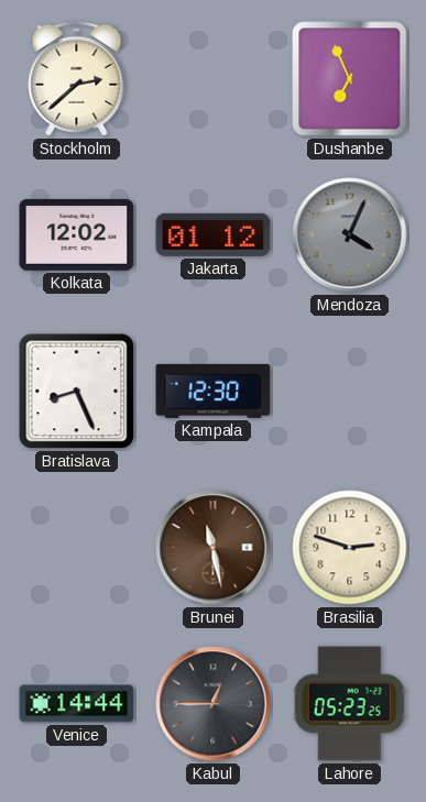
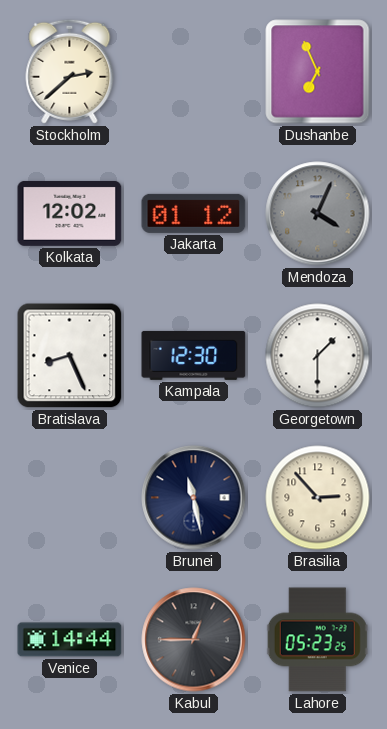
Georgetown: none -> 1:30 (318, 356)
Brunei dial: brown -> navy (194, 498)
Brasilia: 2:48 -> 2:53 (318, 498)
